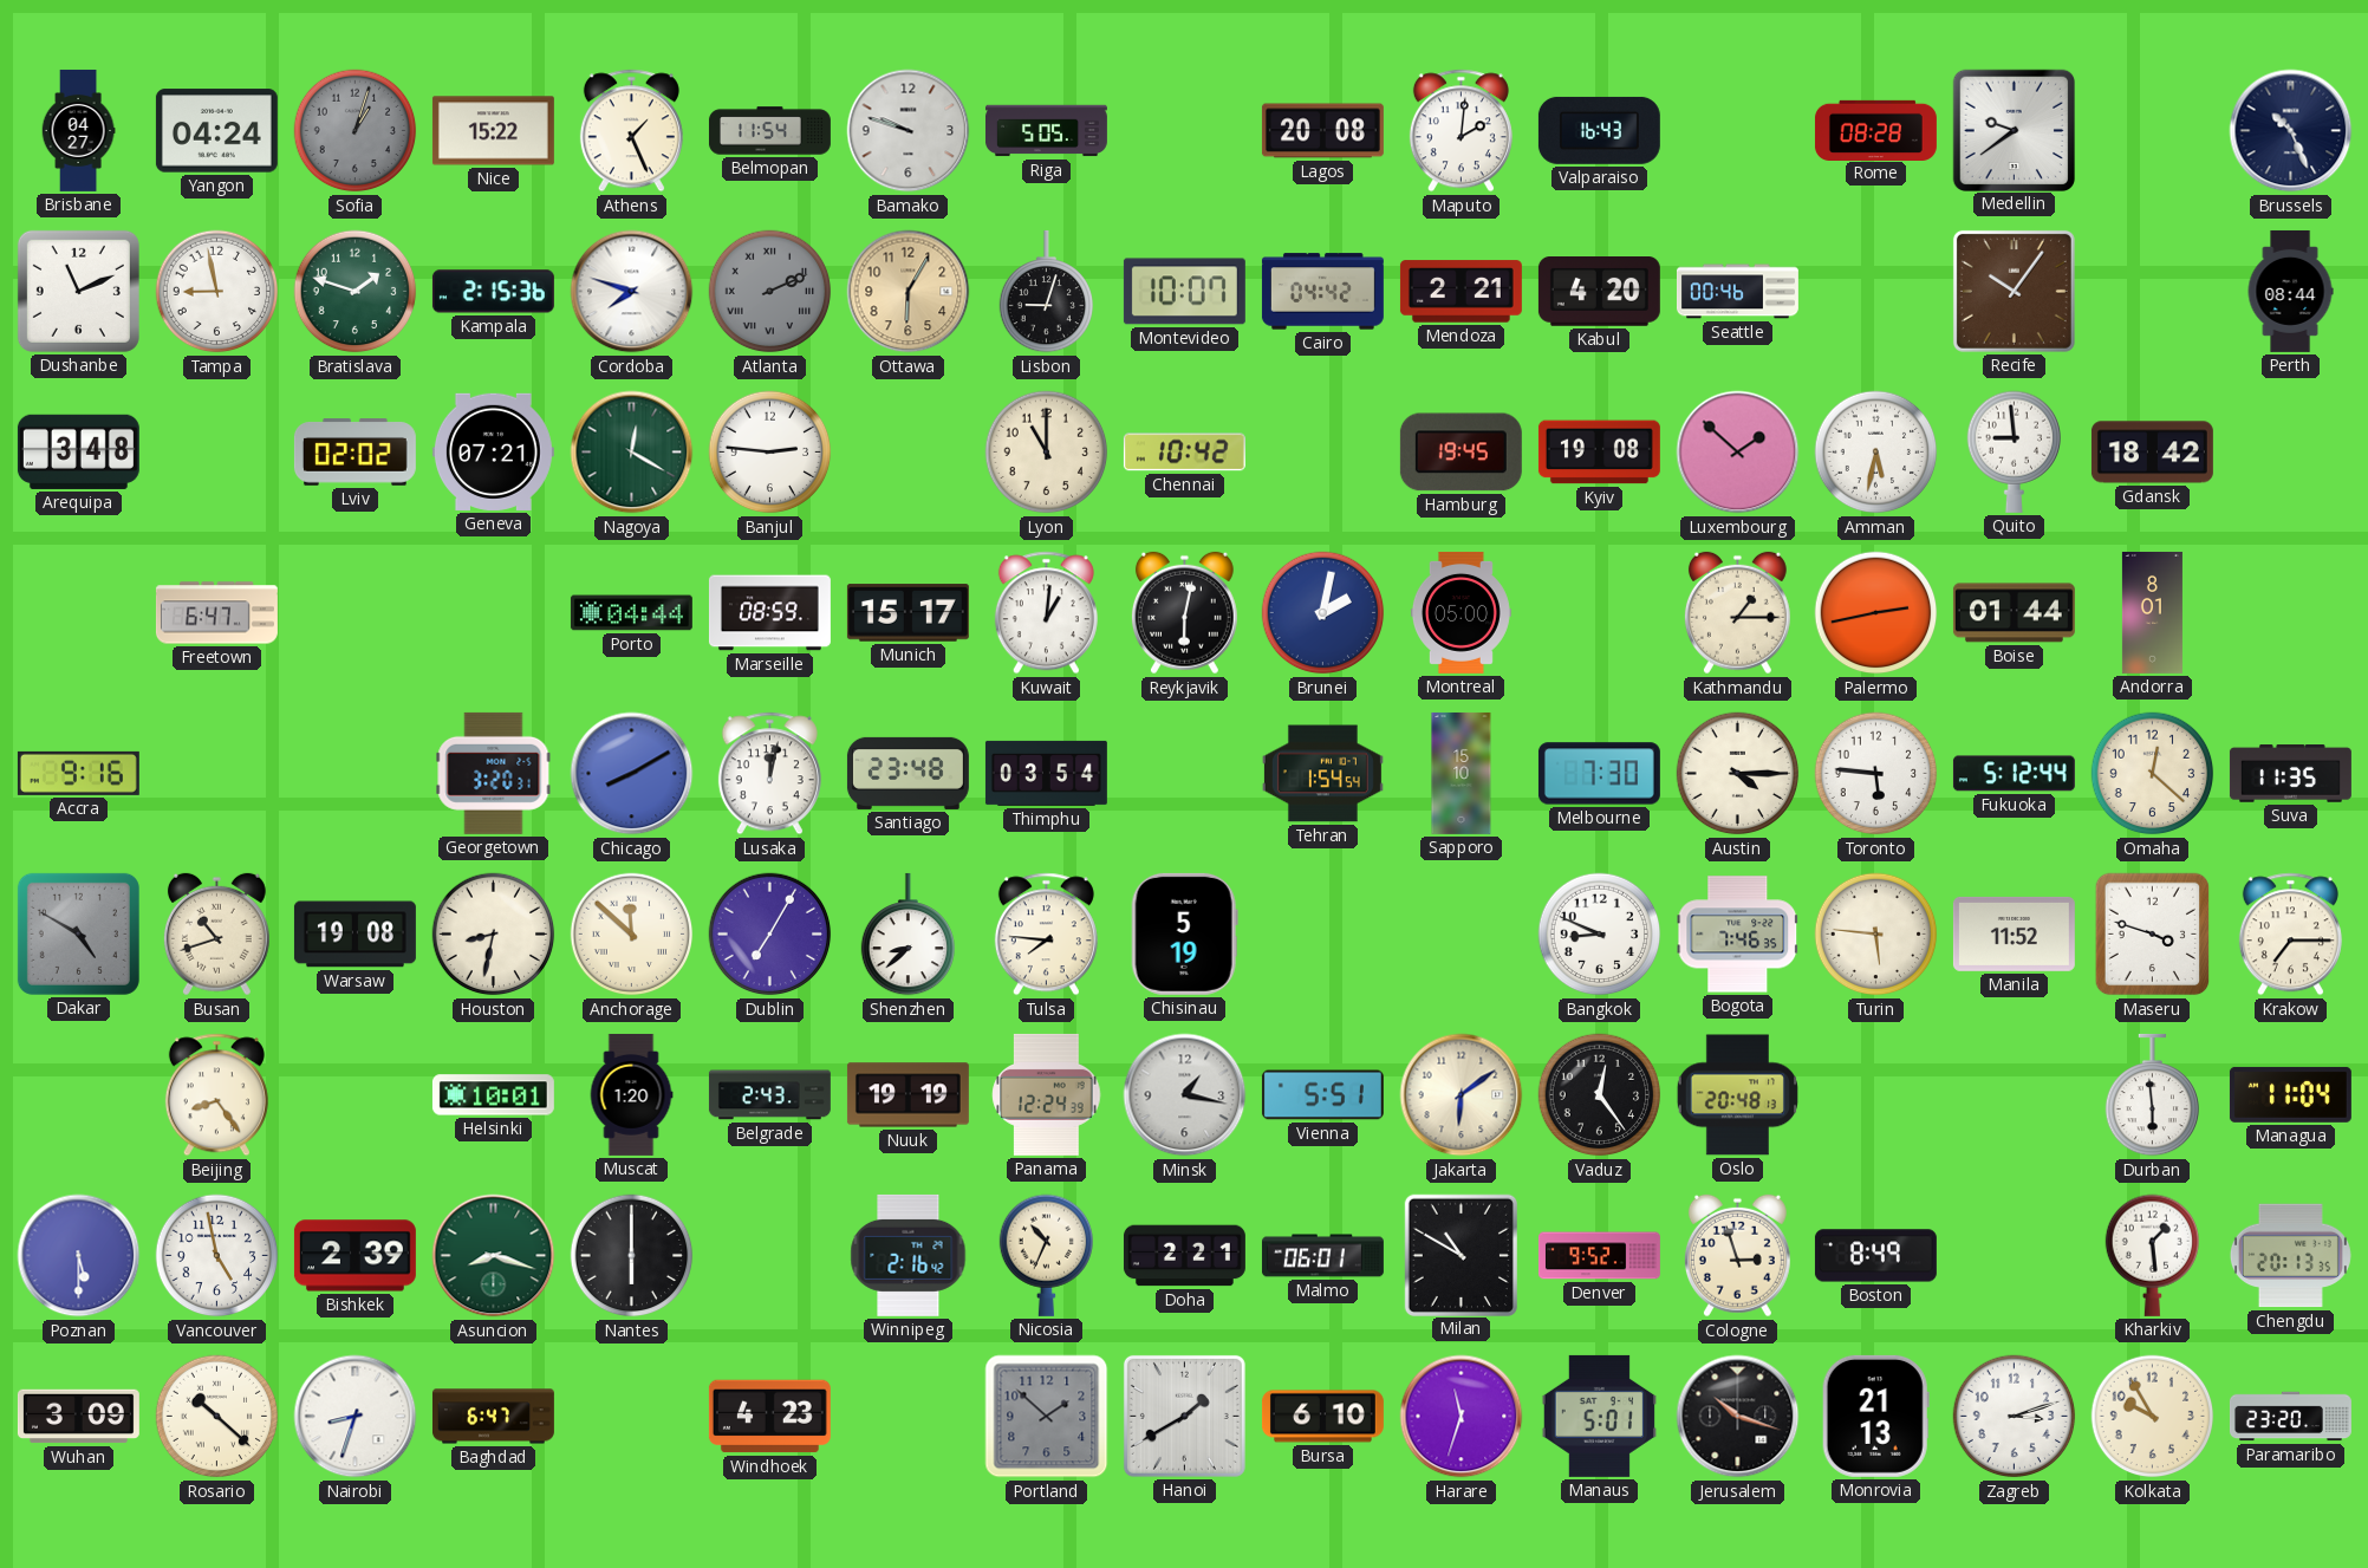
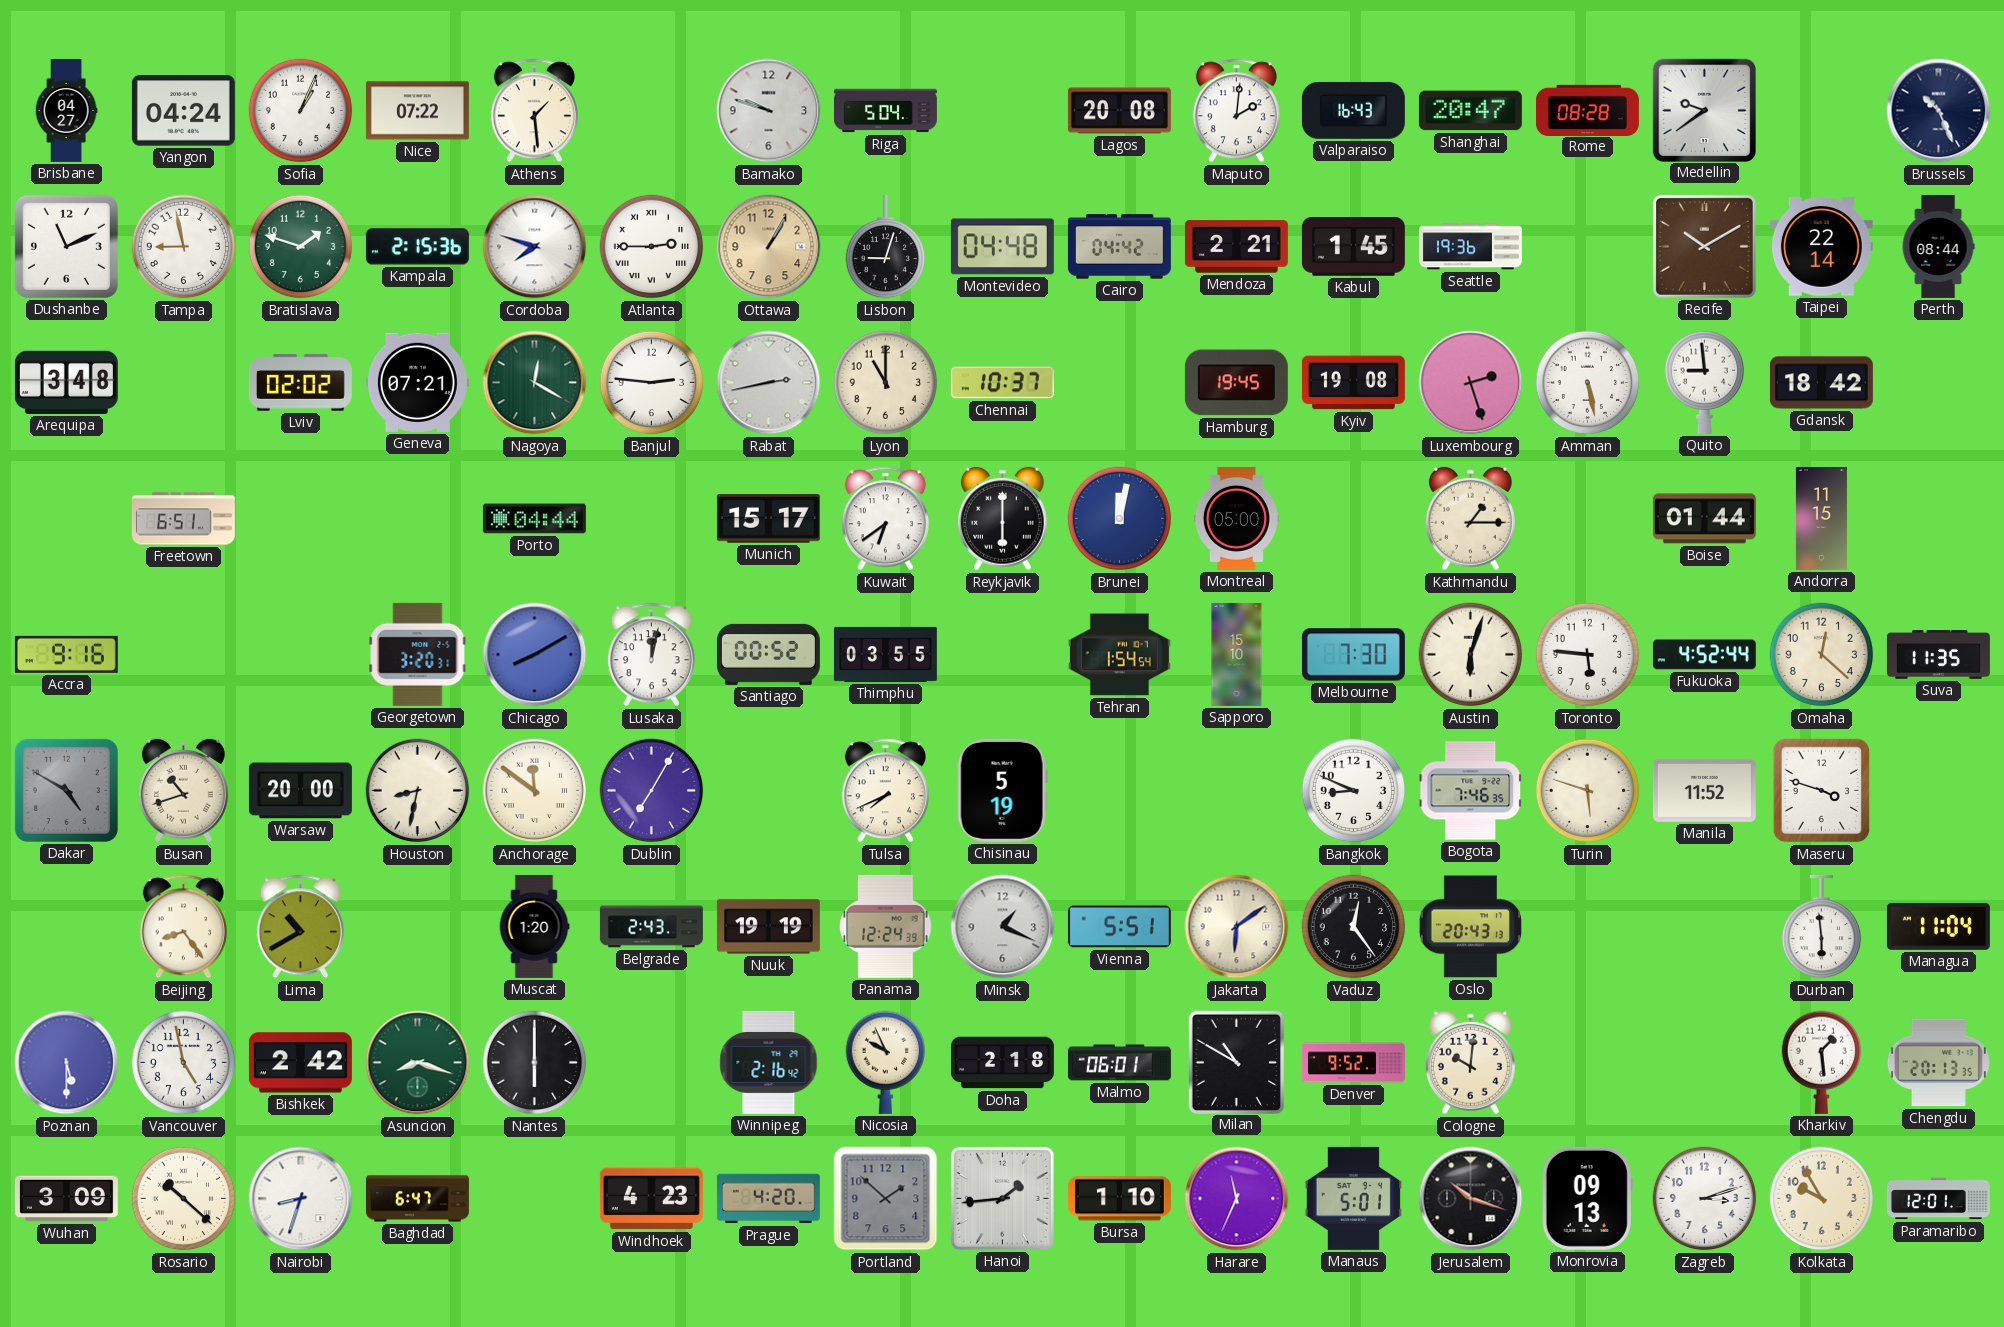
Sofia: 1:03 -> 1:04 (301, 111)
Sofia dial: grey -> white (301, 111)
Nice: 15:22 -> 07:22 (417, 111)
Athens: 1:26 -> 1:29 (534, 111)
Belmopan: 11:54 -> none (769, 131)
Riga: 5:05 -> 5:04 (885, 111)
Shanghai: none -> 20:47 (1470, 111)
Atlanta: 2:11 -> 2:45 (652, 247)
Atlanta dial: grey -> white (652, 247)
Ottawa: 6:05 -> 1:05 (769, 247)
Montevideo: 10:07 -> 04:48 (1002, 247)
Kabul: 4:20 -> 1:45 (1353, 247)
Seattle: 00:46 -> 19:36 (1470, 247)
Recife: 10:06 -> 10:10 (1704, 246)
Taipei: none -> 22:14 (1821, 247)
Rabat: none -> 2:43 (769, 383)
Chennai: 10:42 -> 10:37 (1002, 383)
Luxembourg: 1:52 -> 2:27 (1471, 383)
Amman: 5:32 -> 5:28 (1588, 383)
Freetown: 6:47 -> 6:51 (183, 519)
Marseille: 08:59 -> none (769, 613)
Kuwait: 1:01 -> 6:39 (885, 519)
Reykjavik: 6:02 -> 6:00 (1002, 519)
Brunei: 2:02 -> 12:02 (1120, 519)
Palermo: 2:43 -> none (1876, 613)
Andorra: 8:01 -> 11:15 (1821, 518)
Santiago: 23:48 -> 00:52 (768, 654)
Thimphu: 03:54 -> 03:55 (885, 654)
Austin: 4:15 -> 6:03 (1471, 655)
Fukuoka: 5:12 -> 4:52 (1704, 655)
Warsaw: 19:08 -> 20:00 (300, 791)
Anchorage: 11:52 -> 11:51 (535, 791)
Shenzhen: 8:38 -> none (907, 935)
Tulsa: 7:46 -> 7:41 (885, 791)
Turin: 5:46 -> 5:48 (1588, 791)
Krakow: 7:15 -> none (2290, 935)
Lima: none -> 10:40 (300, 927)
Helsinki: 10:01 -> none (493, 1095)
Minsk: 1:17 -> 1:19 (1003, 927)
Oslo: 20:48 -> 20:43 (1470, 927)
Bishkek: 2:39 -> 2:42 (300, 1063)
Nicosia: 10:34 -> 9:56 (885, 1062)
Doha: 2:21 -> 2:18 (1002, 1063)
Cologne: 2:57 -> 10:01 (1470, 1063)
Boston: 8:49 -> none (1875, 1256)
Prague: none -> 4:20 (768, 1199)
Hanoi: 1:40 -> 1:44 (1002, 1198)
Bursa: 6:10 -> 1:10 (1119, 1199)
Harare: 11:33 -> 11:34 (1237, 1199)
Monrovia: 21:13 -> 09:13 (1587, 1198)
Paramaribo: 23:20 -> 12:01 (1938, 1199)
